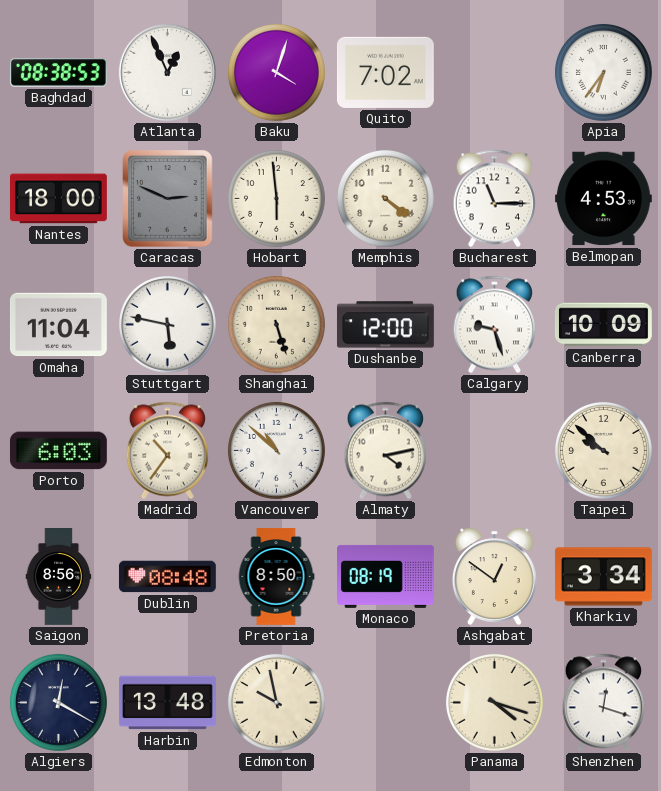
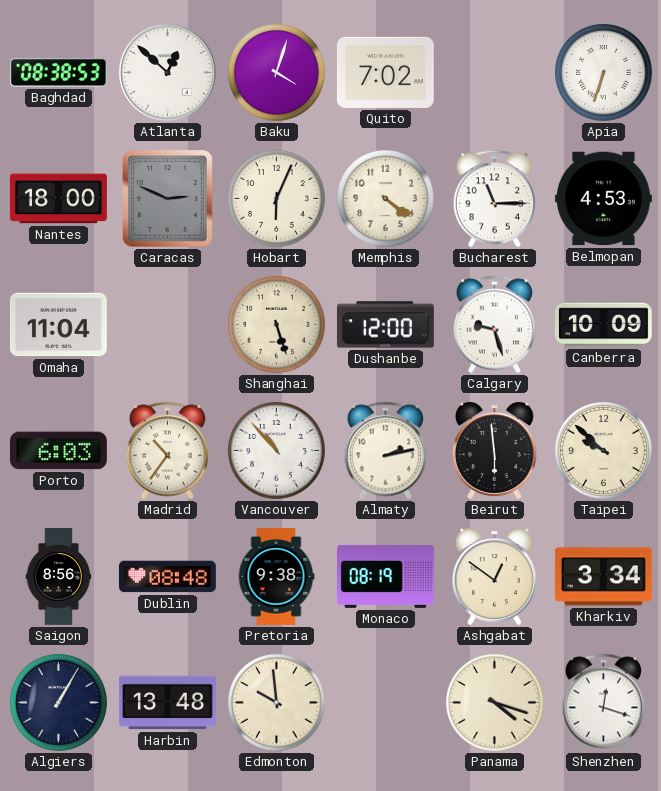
Atlanta: 12:56 -> 12:52 (167, 72)
Apia: 6:36 -> 6:33 (603, 72)
Hobart: 5:59 -> 6:04 (276, 198)
Stuttgart: 5:47 -> none (167, 324)
Vancouver: 10:52 -> 10:53 (276, 450)
Almaty: 4:13 -> 2:13 (385, 451)
Beirut: none -> 5:59 (494, 450)
Pretoria: 8:50 -> 9:38 (276, 577)
Algiers: 12:20 -> 1:05 (58, 702)
Edmonton: 9:58 -> 9:59 (276, 702)
